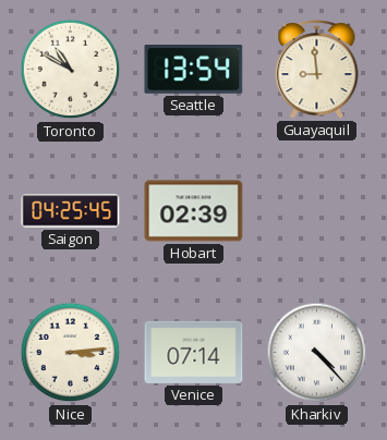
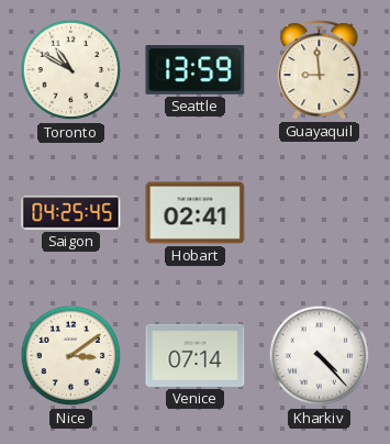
Seattle: 13:54 -> 13:59 (196, 70)
Hobart: 02:39 -> 02:41 (196, 213)
Nice: 3:14 -> 3:09 (71, 356)
